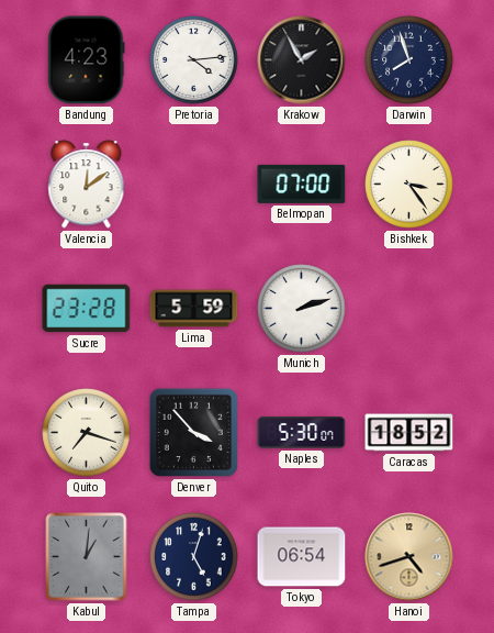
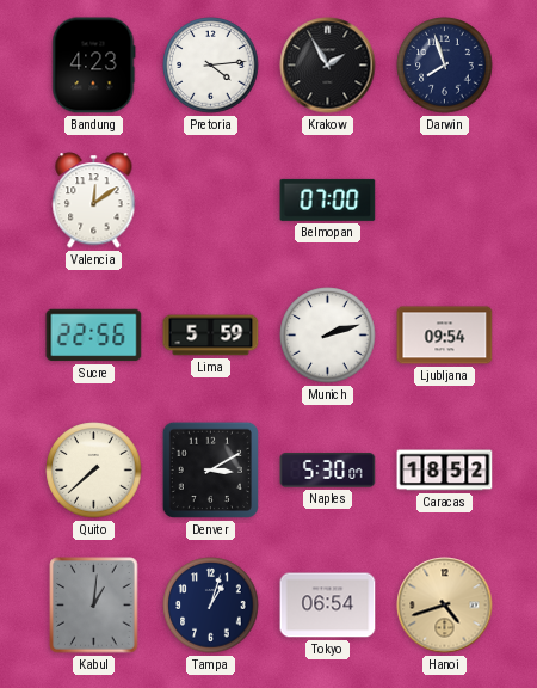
Bishkek: 3:24 -> none (409, 185)
Sucre: 23:28 -> 22:56 (94, 336)
Ljubljana: none -> 09:54 (445, 336)
Quito: 7:18 -> 7:38 (94, 471)
Denver: 3:53 -> 3:10 (210, 469)
Tampa: 5:03 -> 1:03 (211, 606)
